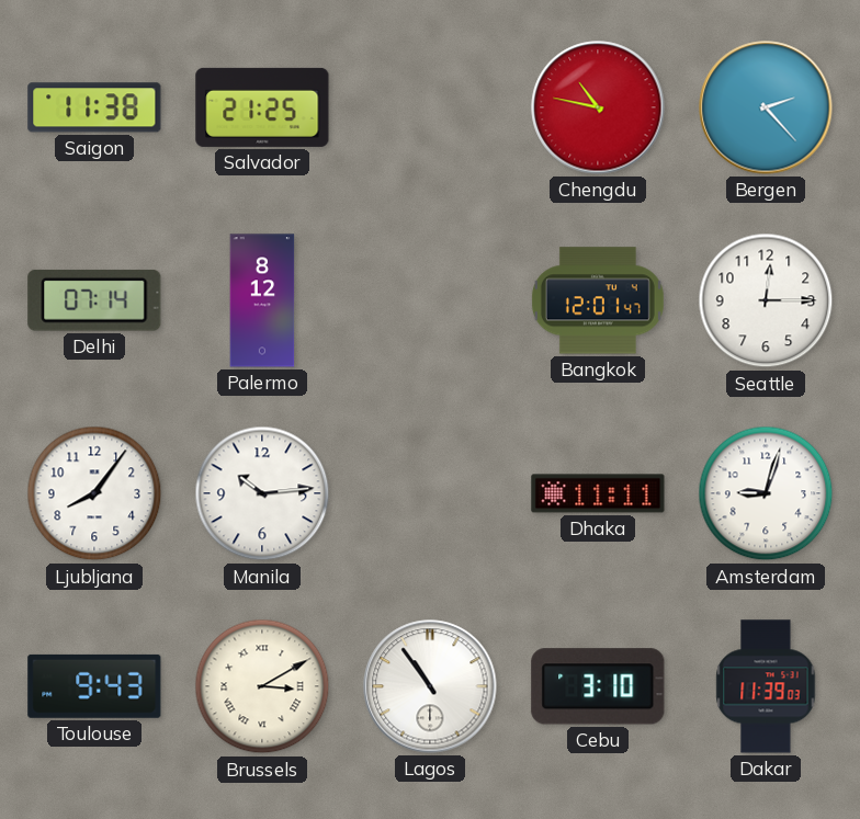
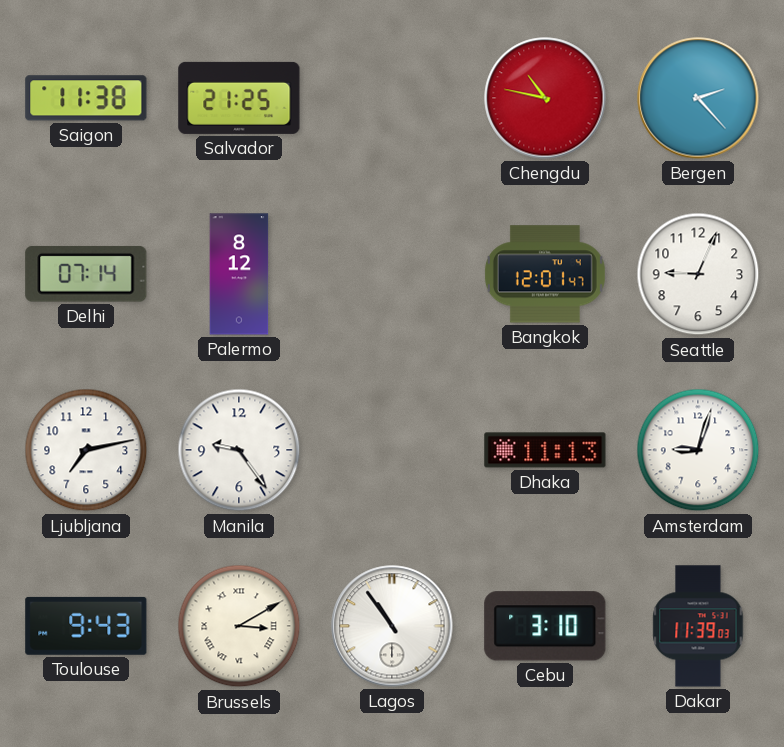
Seattle: 12:15 -> 9:04 (698, 274)
Ljubljana: 8:06 -> 7:13 (86, 450)
Manila: 10:14 -> 9:24 (239, 450)
Dhaka: 11:11 -> 11:13 (545, 450)
